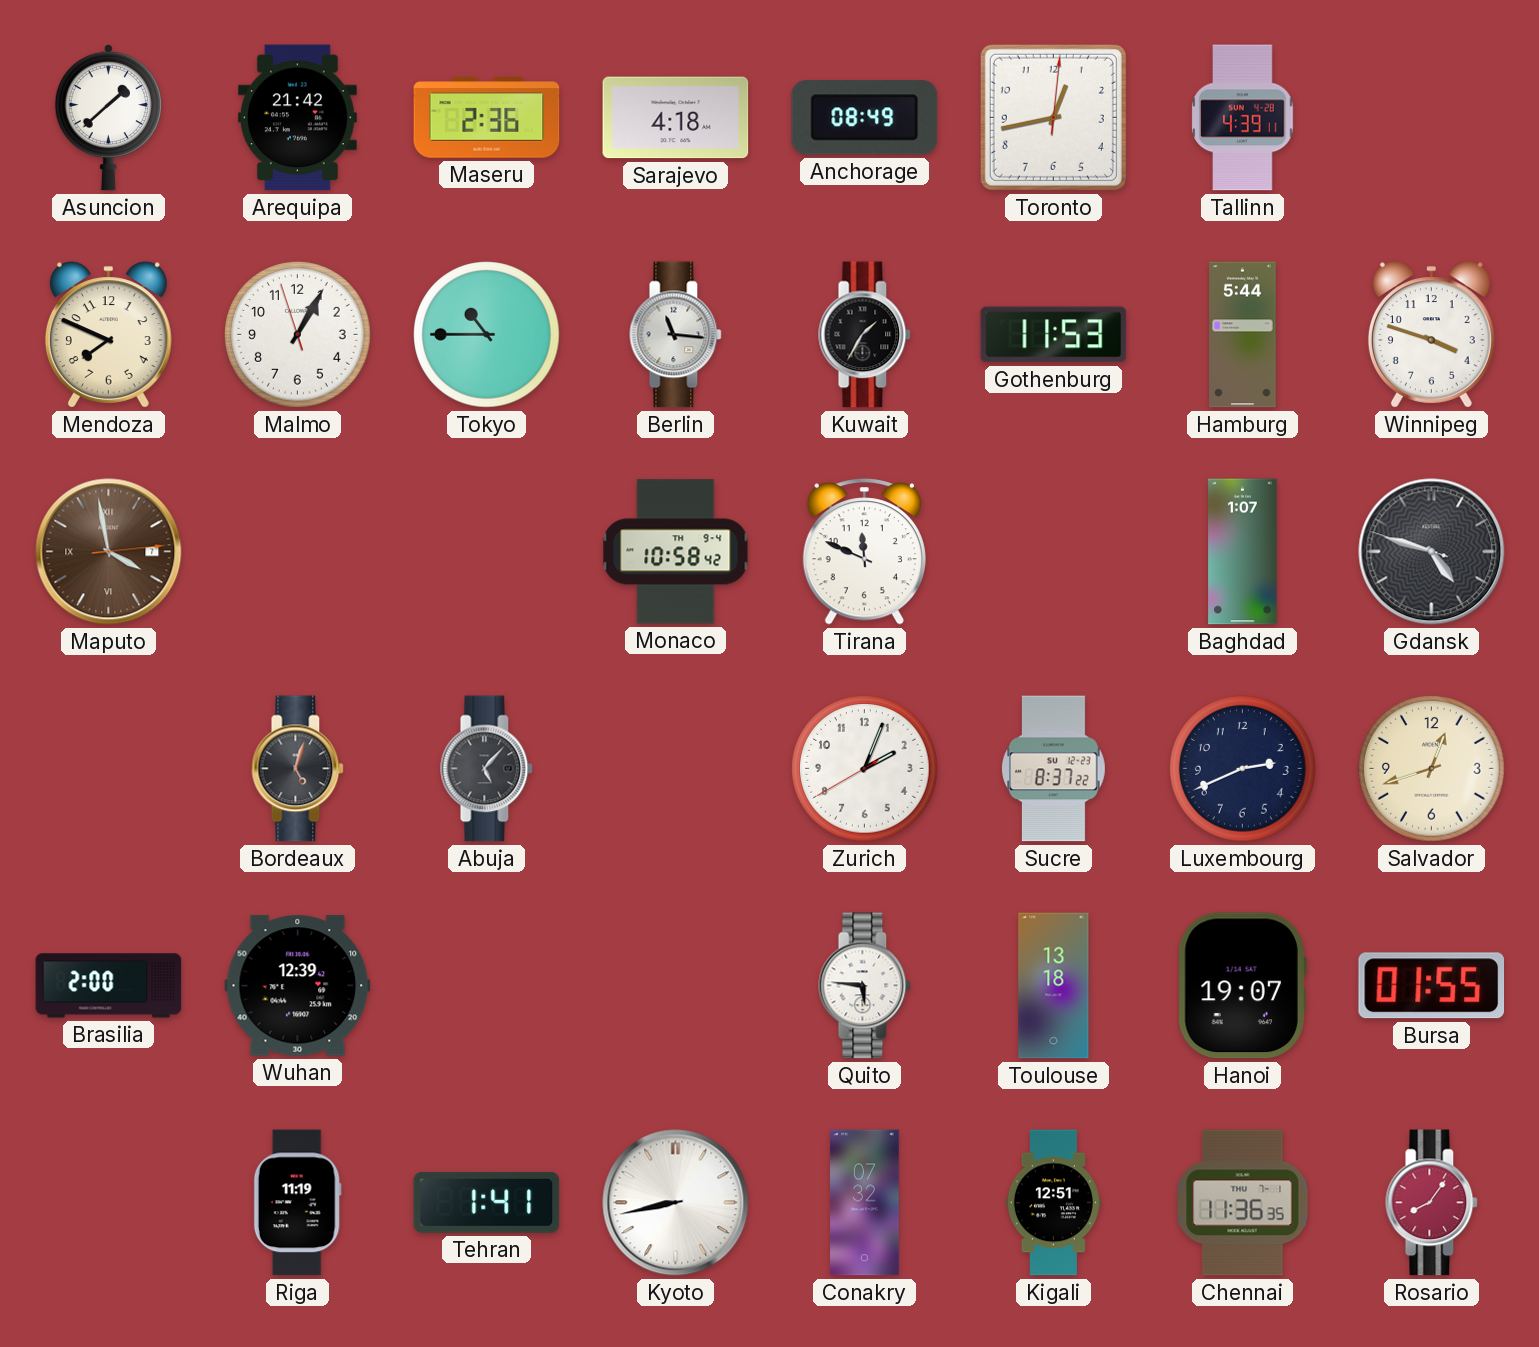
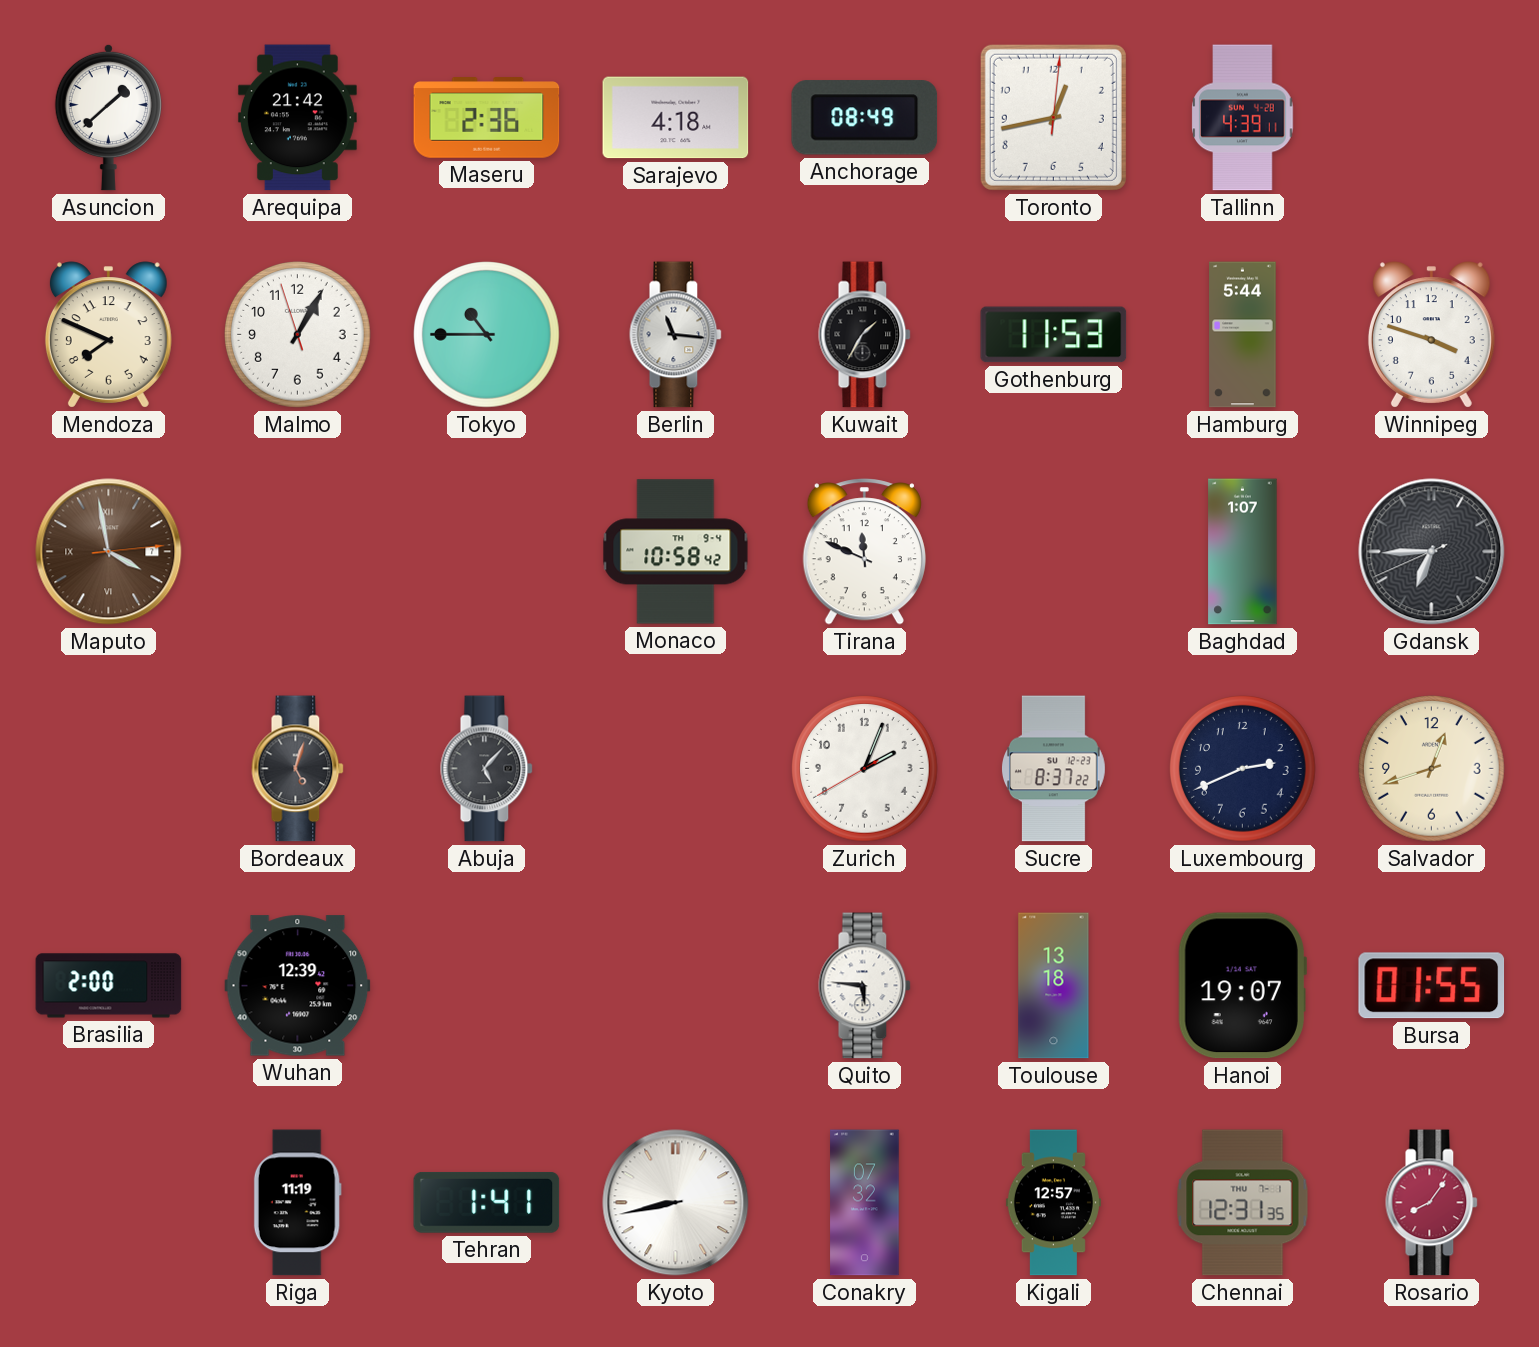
Gdansk: 4:47 -> 6:44 (1432, 552)
Kigali: 12:51 -> 12:57 (1053, 1203)
Chennai: 11:36 -> 12:31 (1243, 1203)
